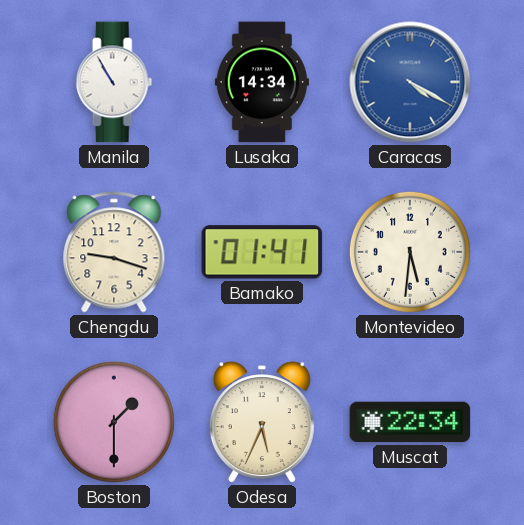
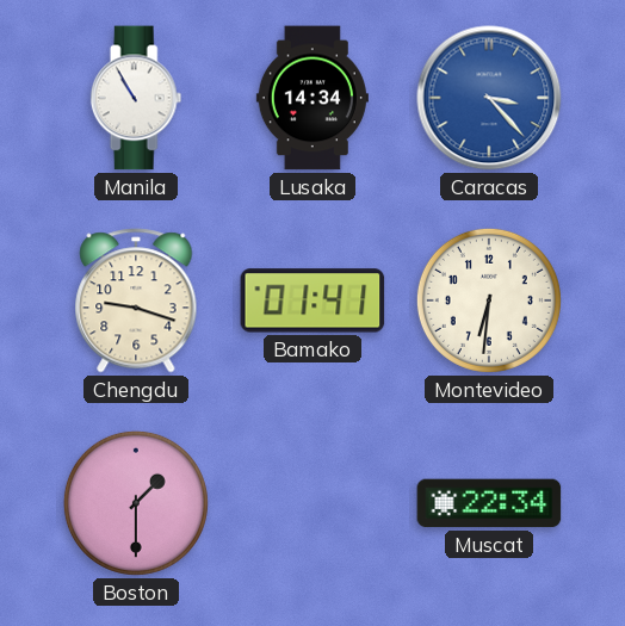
Caracas: 4:20 -> 3:23 (489, 98)
Montevideo: 5:31 -> 6:31 (489, 300)
Odesa: 5:34 -> none (262, 422)
